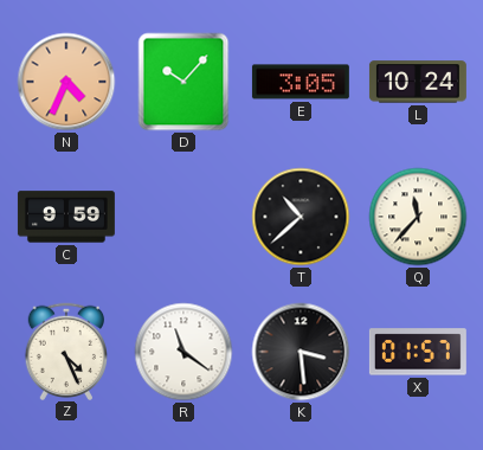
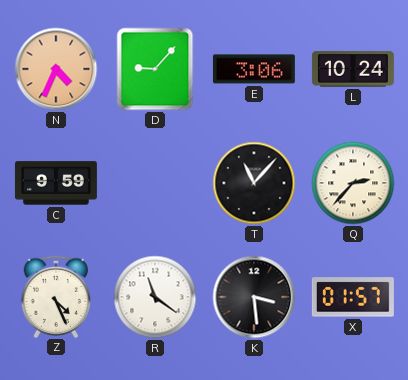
D: 10:07 -> 9:07 (155, 69)
E: 3:05 -> 3:06 (254, 69)
T: 10:38 -> 11:07 (254, 183)
Q: 11:37 -> 2:37 (353, 183)
